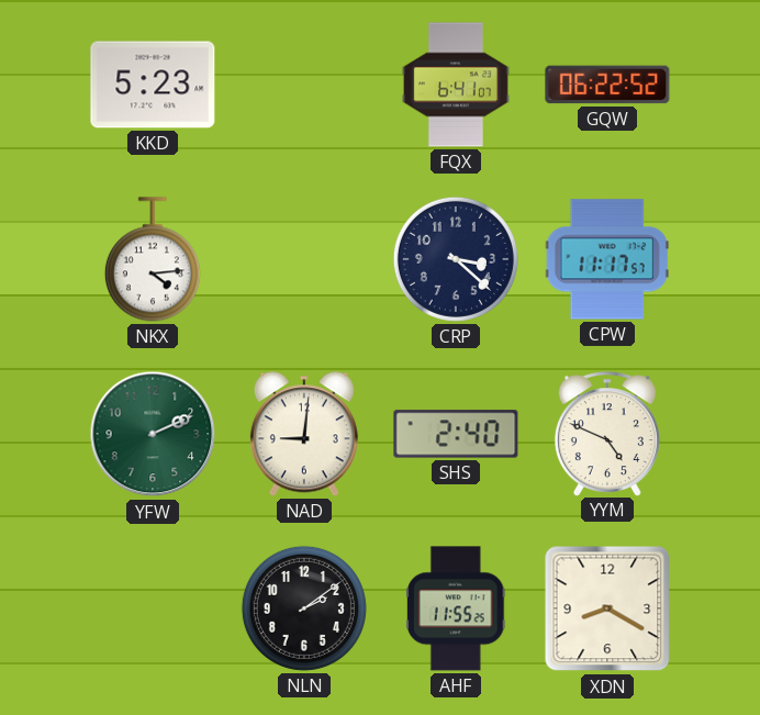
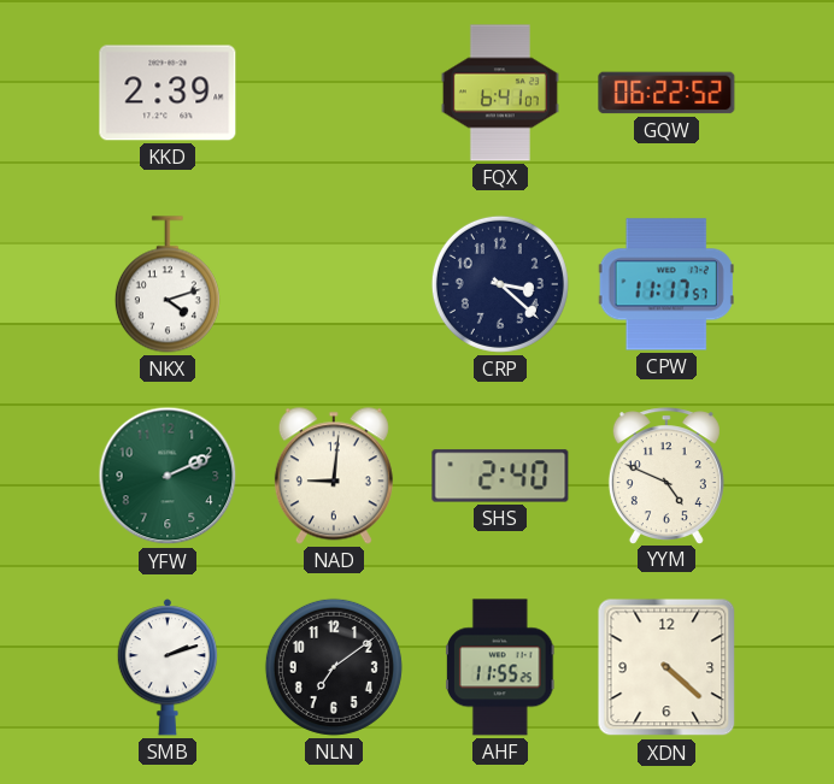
KKD: 5:23 -> 2:39 (168, 93)
NKX: 4:14 -> 4:12 (168, 284)
SMB: none -> 2:12 (166, 667)
NLN: 2:09 -> 7:09 (334, 667)
XDN: 8:20 -> 4:22 (666, 667)
